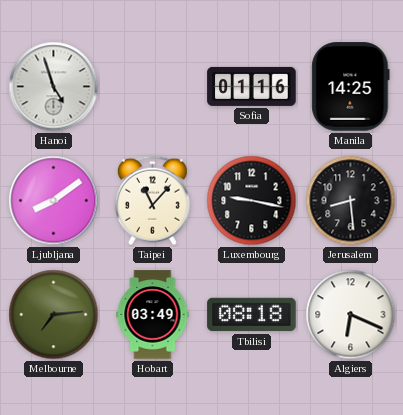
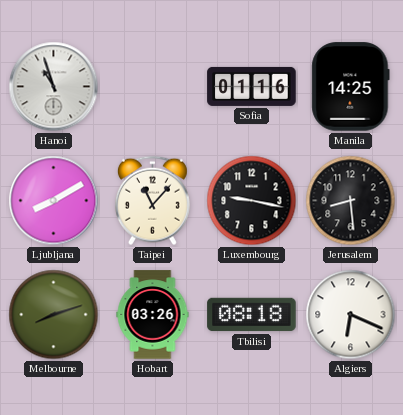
Hanoi: 4:57 -> 10:57 (54, 87)
Ljubljana: 8:09 -> 8:10 (54, 201)
Melbourne: 7:14 -> 8:12 (54, 315)
Hobart: 03:49 -> 03:26 (153, 315)
